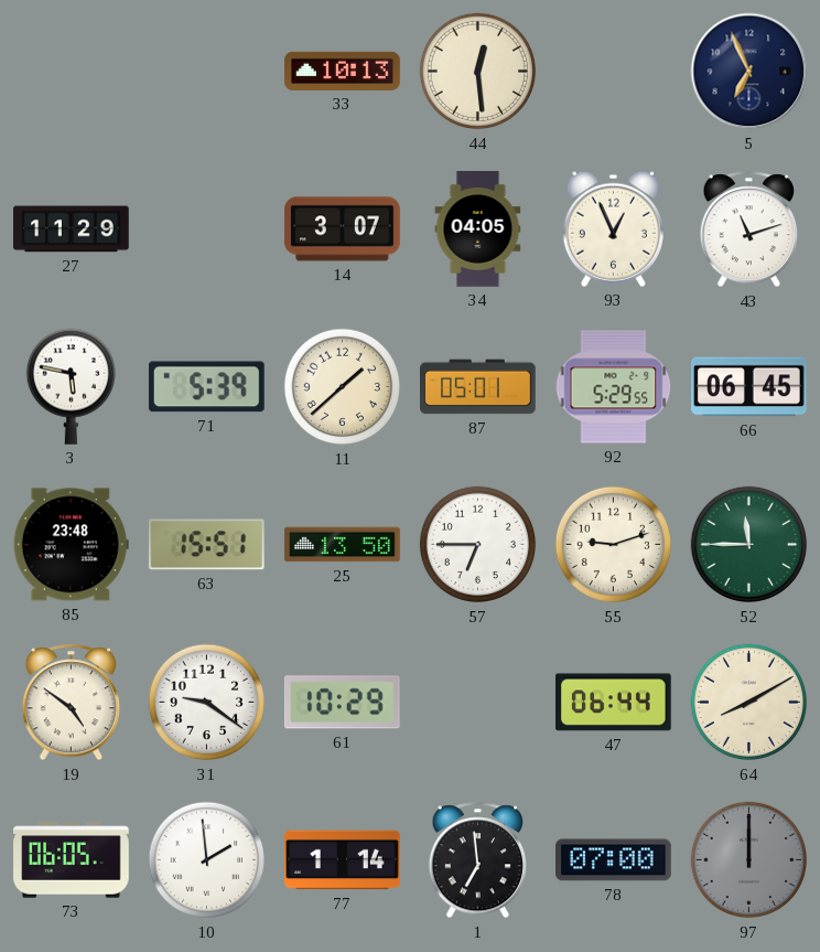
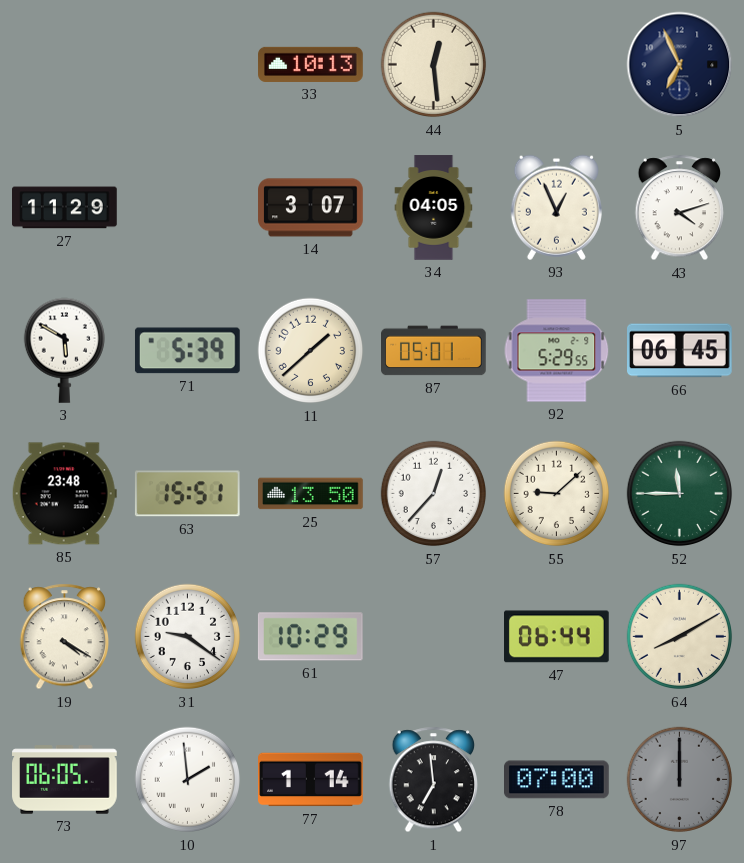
43: 11:12 -> 4:12 (679, 208)
3: 5:47 -> 5:50 (64, 350)
57: 6:45 -> 12:37 (434, 494)
55: 9:12 -> 9:08 (557, 494)
19: 4:51 -> 4:20 (64, 637)
